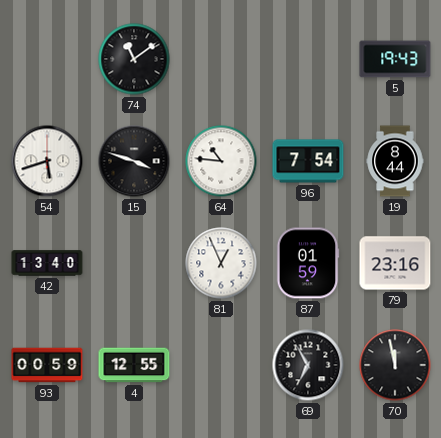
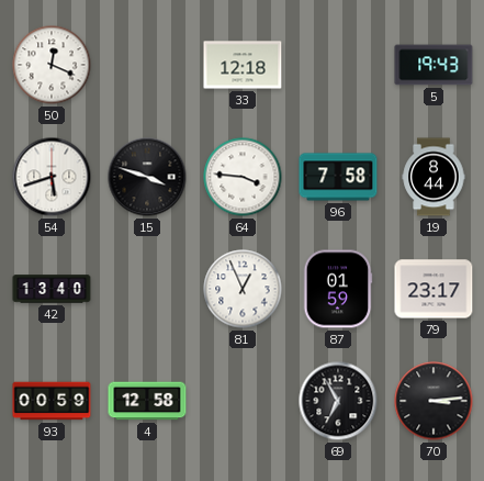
50: none -> 12:19 (52, 65)
74: 11:09 -> none (134, 59)
33: none -> 12:18 (243, 65)
64: 10:46 -> 3:46 (243, 177)
96: 7:54 -> 7:58 (338, 177)
79: 23:16 -> 23:17 (434, 289)
4: 12:55 -> 12:58 (147, 401)
70: 11:58 -> 3:14 (434, 401)
